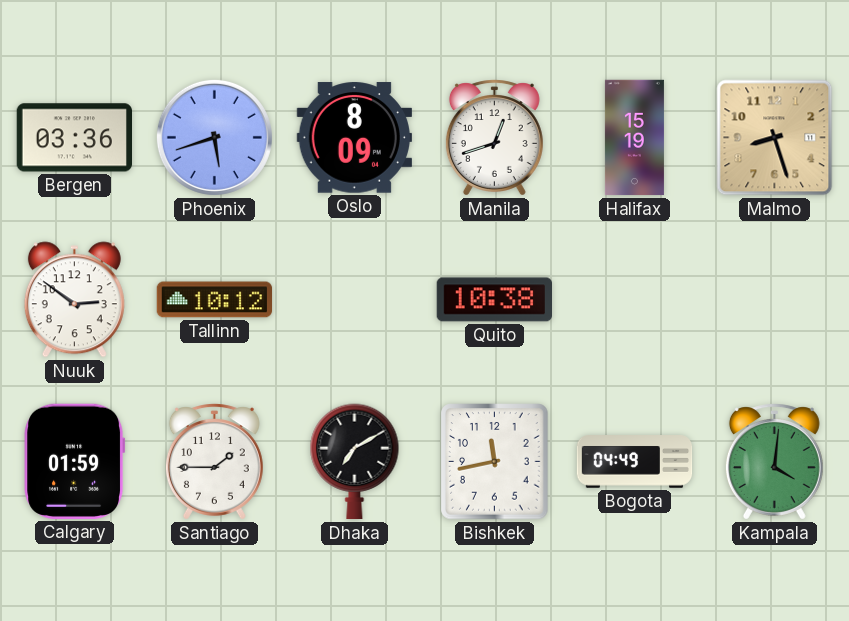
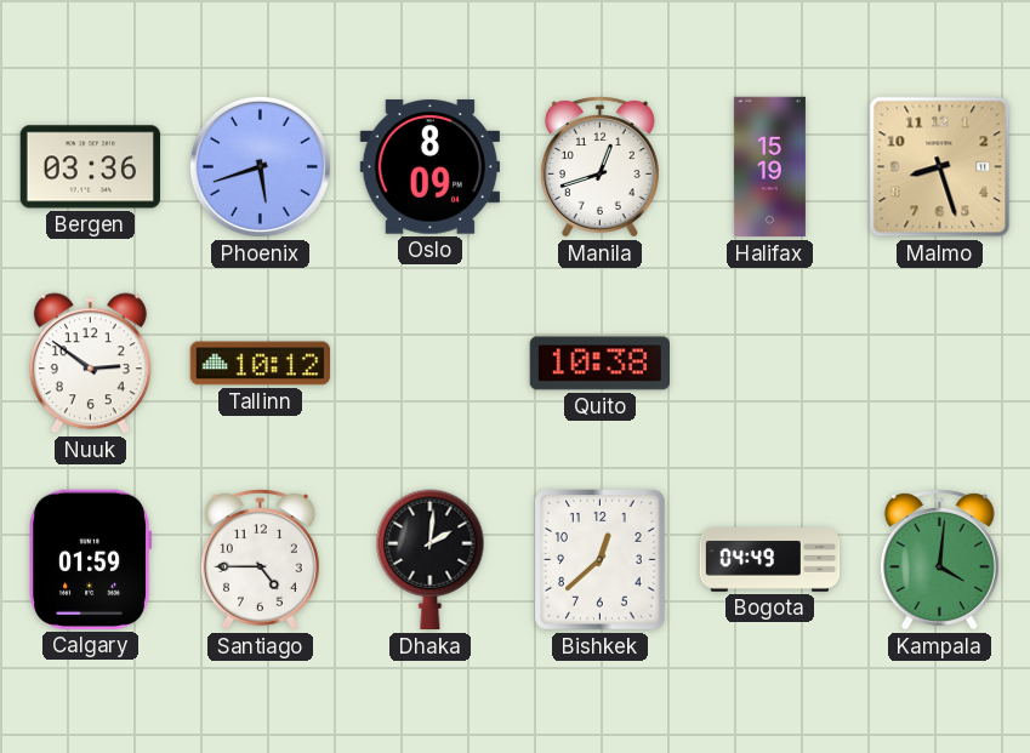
Santiago: 1:45 -> 4:45 (260, 560)
Dhaka: 7:10 -> 2:01 (431, 560)
Bishkek: 11:43 -> 12:38 (601, 560)
